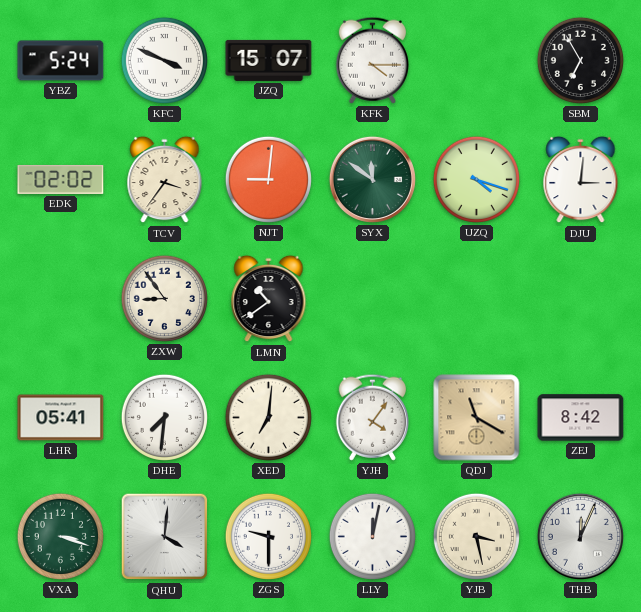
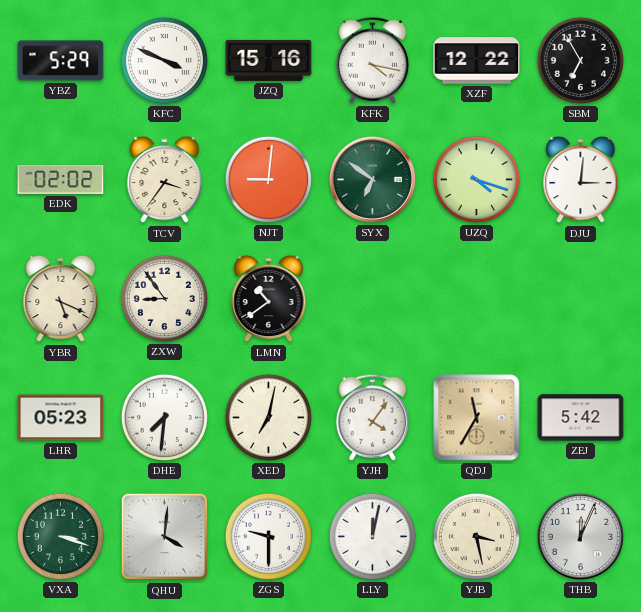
YBZ: 5:24 -> 5:29 (61, 61)
JZQ: 15:07 -> 15:16 (269, 60)
KFK: 4:15 -> 4:17 (372, 60)
XZF: none -> 12:22 (477, 61)
SYX: 11:51 -> 6:51 (372, 179)
YBR: none -> 5:19 (61, 299)
LHR: 05:41 -> 05:23 (61, 418)
XED: 7:01 -> 7:02 (268, 417)
QDJ: 11:20 -> 11:35 (477, 418)
ZEJ: 8:42 -> 5:42 (581, 418)
